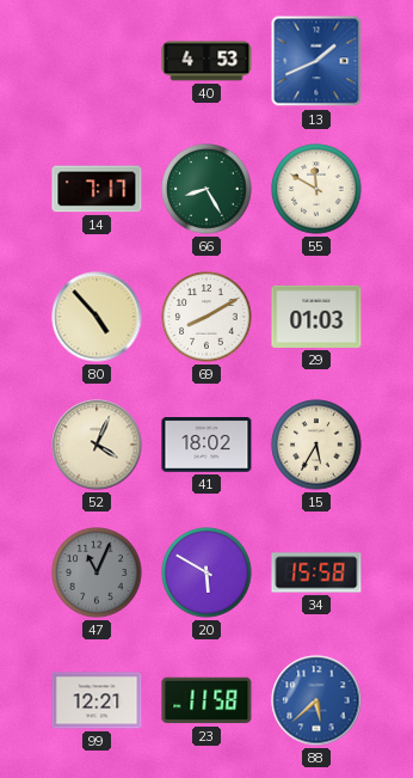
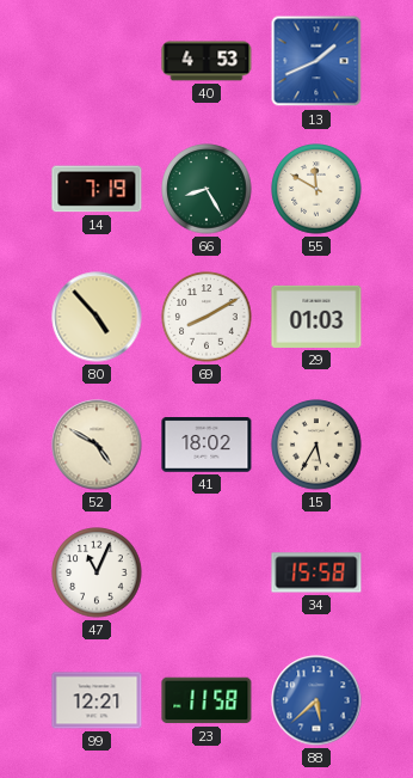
14: 7:17 -> 7:19 (97, 189)
52: 4:04 -> 4:50 (97, 445)
47 dial: grey -> white (97, 572)
20: 5:50 -> none (207, 572)
